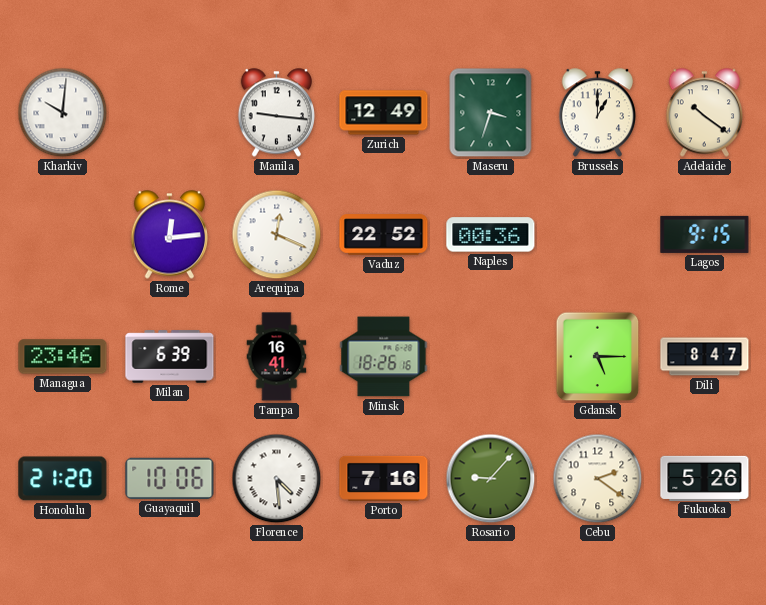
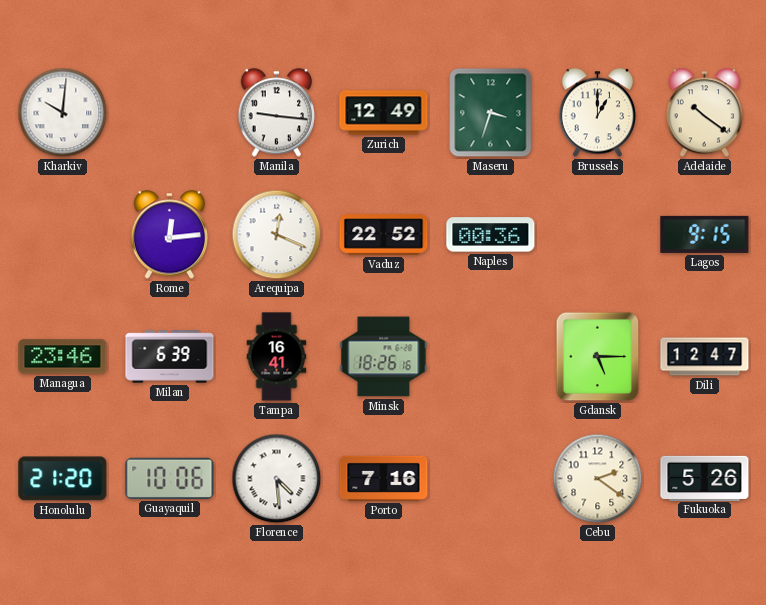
Dili: 8:47 -> 12:47 (705, 357)
Rosario: 9:07 -> none (491, 479)
